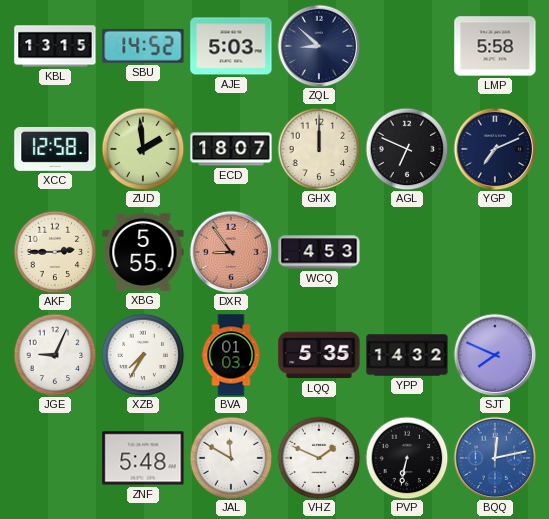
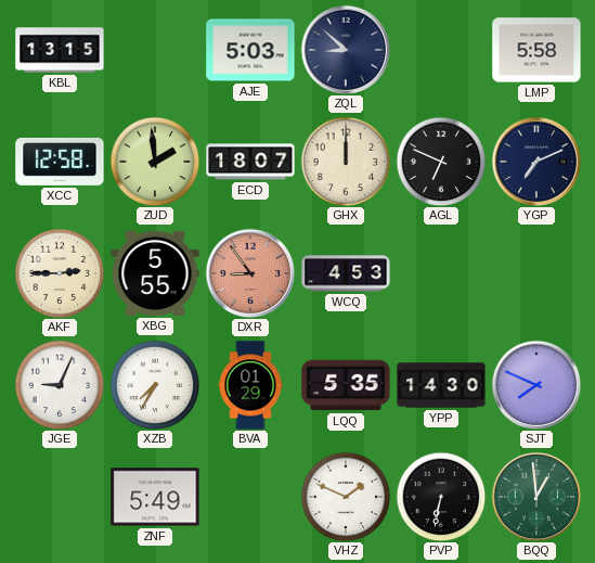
SBU: 14:52 -> none (143, 46)
BVA: 01:03 -> 01:29 (250, 385)
YPP: 14:32 -> 14:30 (441, 385)
ZNF: 5:48 -> 5:49 (155, 497)
JAL: 11:50 -> none (231, 458)
BQQ: 12:13 -> 12:59 (536, 497)
BQQ dial: blue -> green (536, 497)
